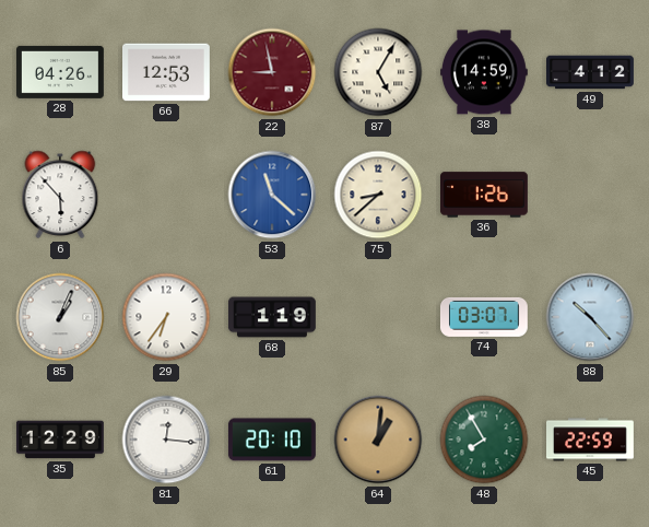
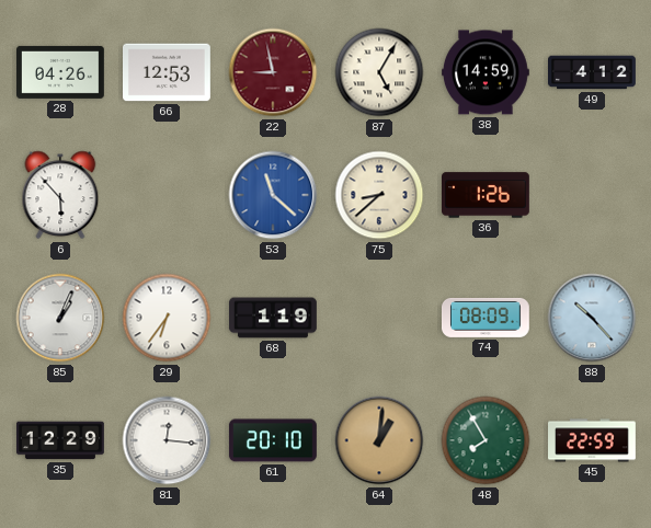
74: 03:07 -> 08:09 (486, 318)
